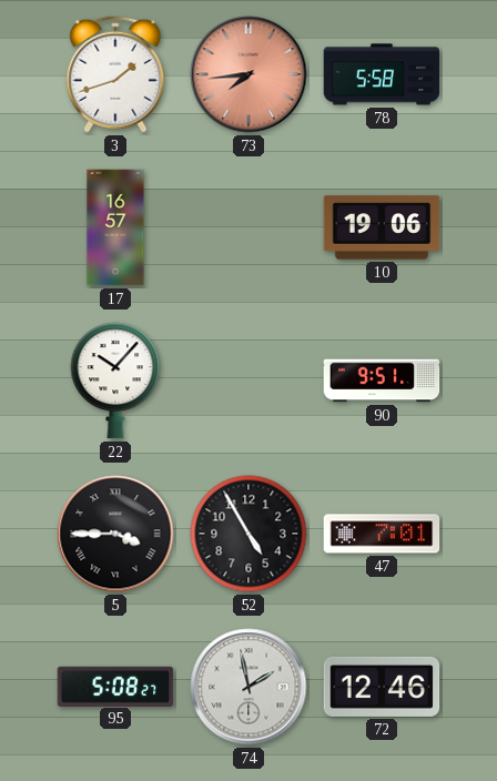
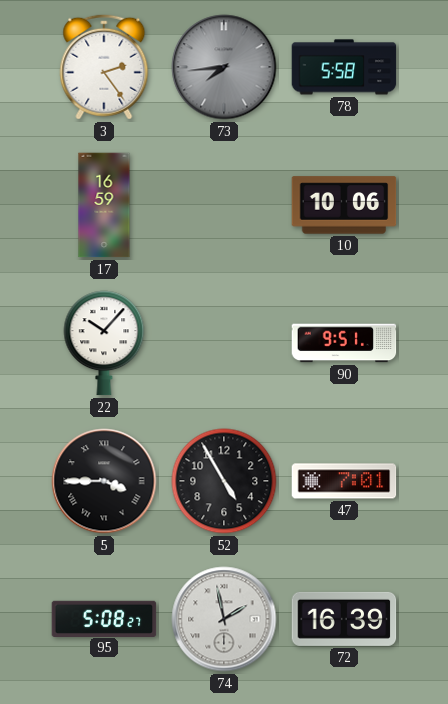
3: 1:42 -> 2:24 (104, 67)
73 dial: salmon -> grey (224, 67)
17: 16:57 -> 16:59 (104, 205)
10: 19:06 -> 10:06 (344, 205)
72: 12:46 -> 16:39 (344, 619)
